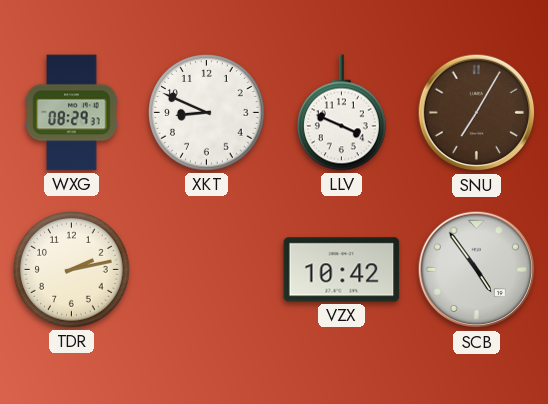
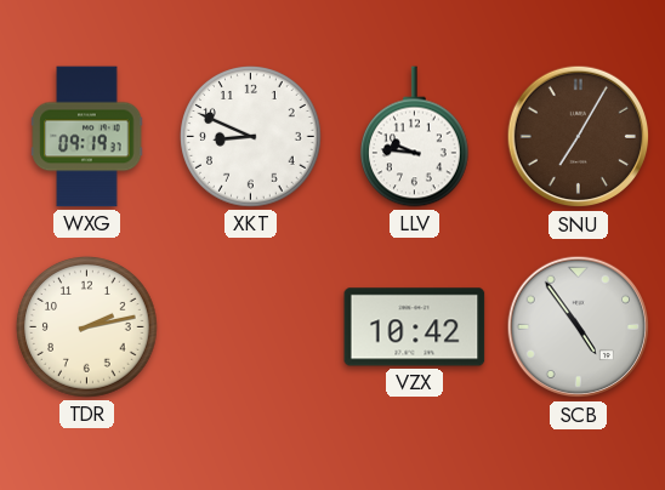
WXG: 08:29 -> 09:19 (87, 137)
LLV: 3:49 -> 9:46 (415, 137)
